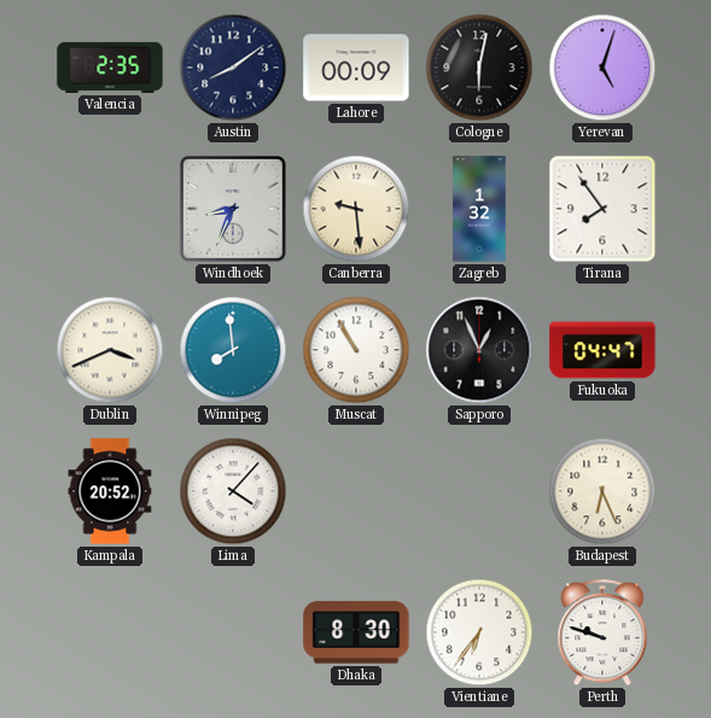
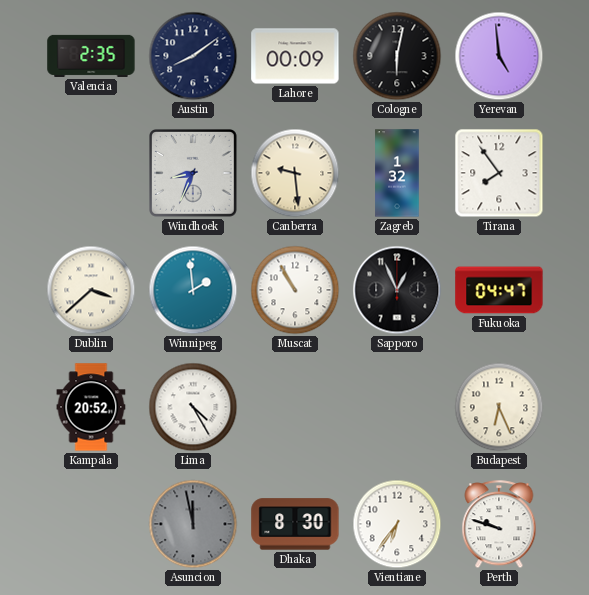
Yerevan: 5:03 -> 4:59 (499, 56)
Dublin: 3:41 -> 3:38 (91, 290)
Winnipeg: 7:59 -> 1:59 (193, 290)
Lima: 4:07 -> 4:25 (193, 407)
Asuncion: none -> 11:58 (193, 524)
